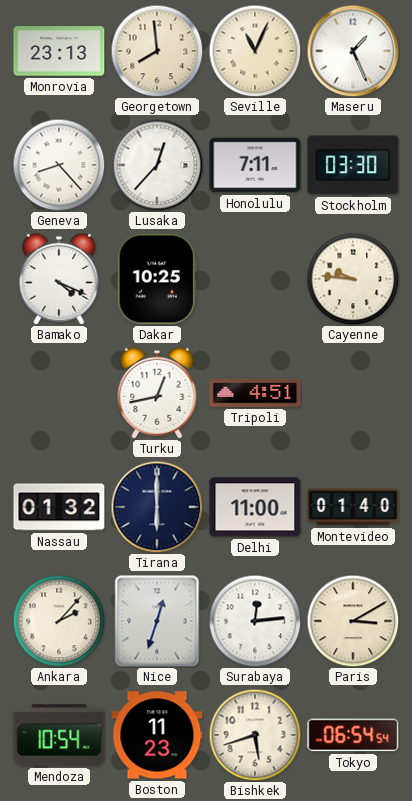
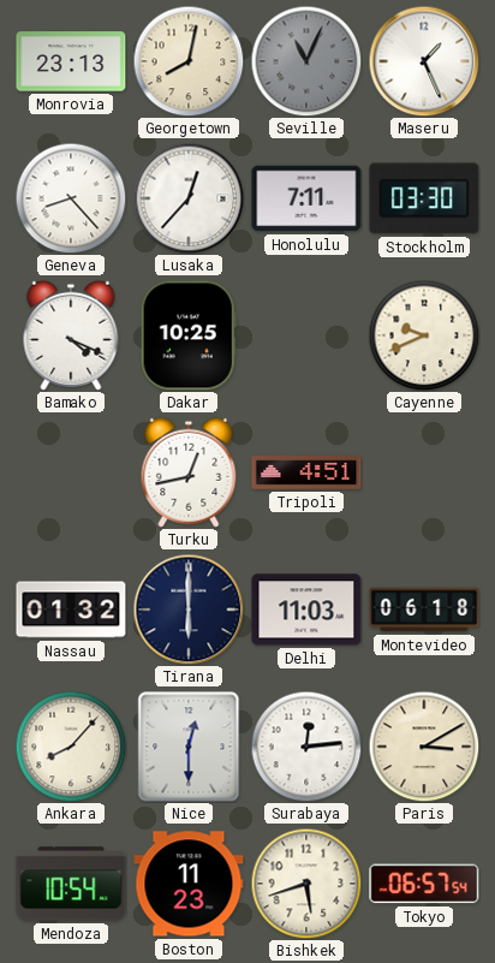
Georgetown: 7:59 -> 8:02 (189, 61)
Seville dial: cream -> grey (306, 61)
Cayenne: 9:46 -> 9:41 (424, 335)
Delhi: 11:00 -> 11:03 (306, 610)
Montevideo: 01:40 -> 06:18 (424, 610)
Ankara: 2:07 -> 8:07 (71, 747)
Nice: 12:33 -> 12:30 (189, 747)
Tokyo: 06:54 -> 06:57 (424, 884)
